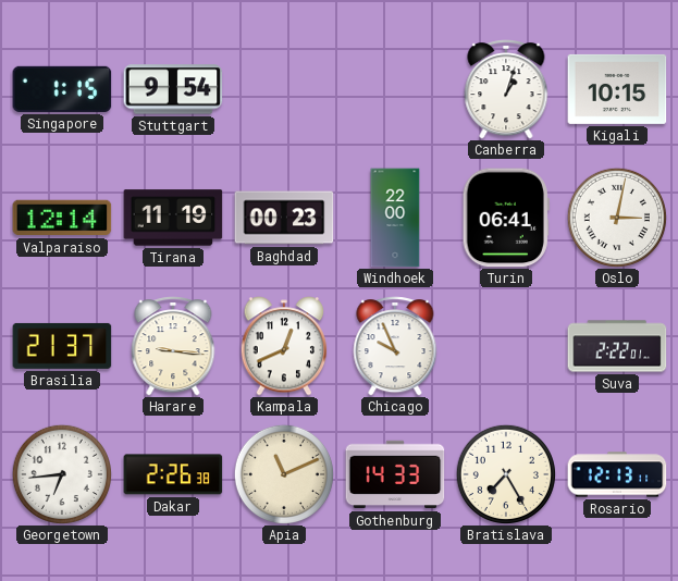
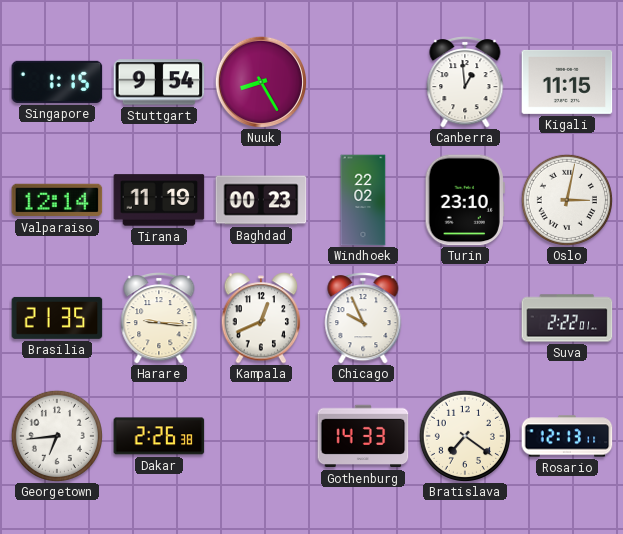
Nuuk: none -> 8:25 (261, 82)
Canberra: 1:03 -> 12:59 (465, 82)
Kigali: 10:15 -> 11:15 (567, 82)
Windhoek: 22:00 -> 22:02 (363, 200)
Turin: 06:41 -> 23:10 (465, 200)
Brasilia: 21:37 -> 21:35 (57, 318)
Apia: 11:11 -> none (284, 474)
Bratislava: 7:25 -> 7:21 (465, 436)
